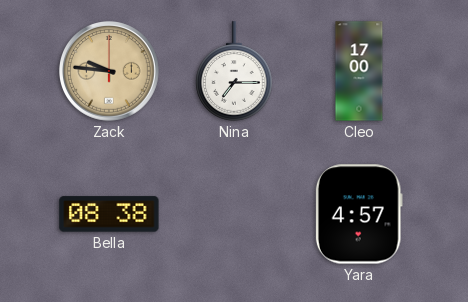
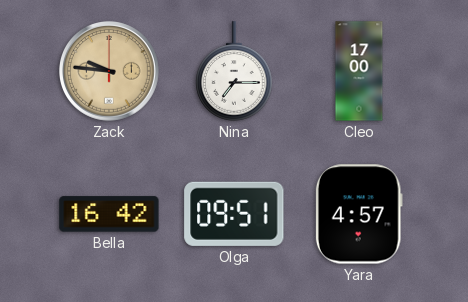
Bella: 08:38 -> 16:42 (109, 214)
Olga: none -> 09:51 (234, 214)
